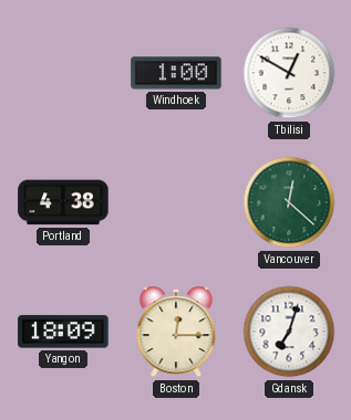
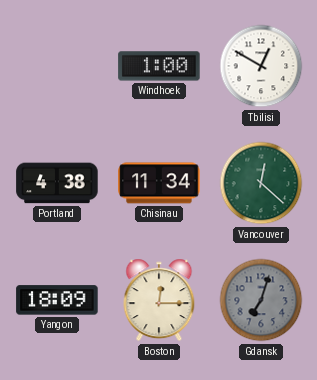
Chisinau: none -> 11:34 (159, 183)
Gdansk dial: white -> grey (261, 300)
